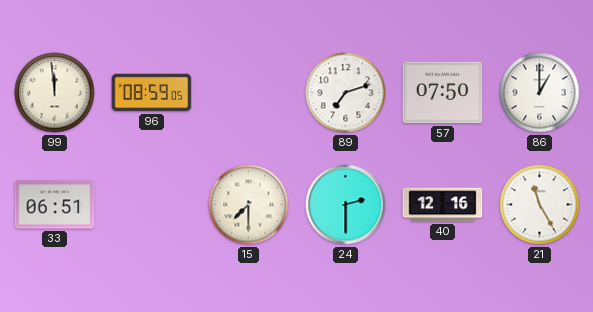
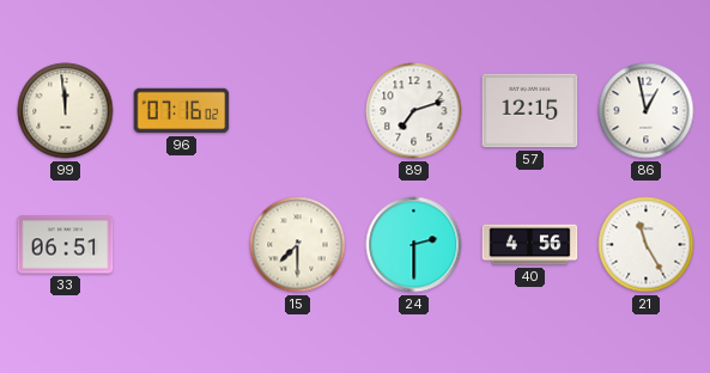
96: 08:59 -> 07:16 (182, 111)
57: 07:50 -> 12:15 (530, 111)
86: 1:00 -> 12:58 (647, 111)
40: 12:16 -> 4:56 (530, 245)
